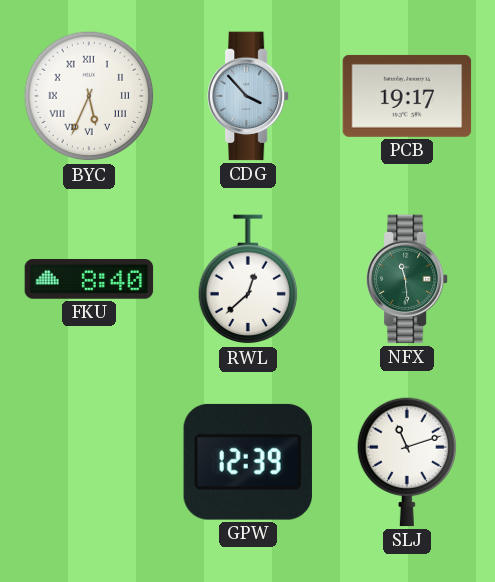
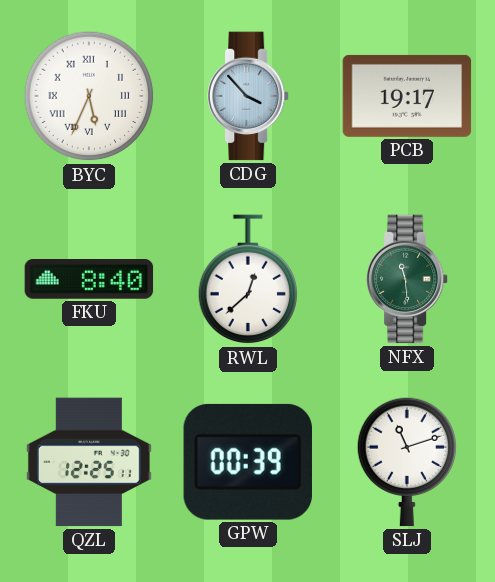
QZL: none -> 12:25 (89, 462)
GPW: 12:39 -> 00:39 (248, 462)
